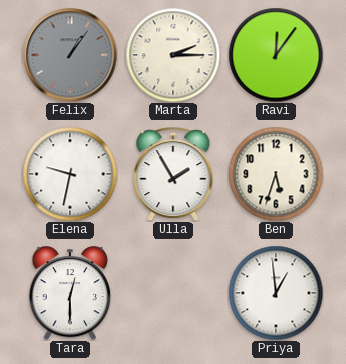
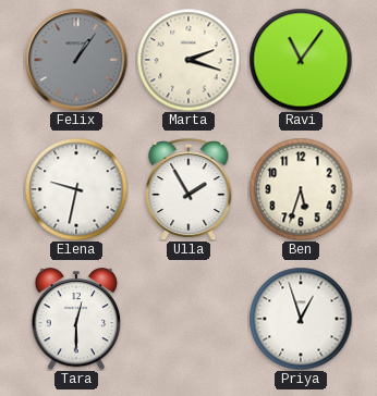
Marta: 2:15 -> 2:18 (188, 60)
Ravi: 12:06 -> 11:06 (301, 60)
Priya: 12:59 -> 12:57 (301, 319)
